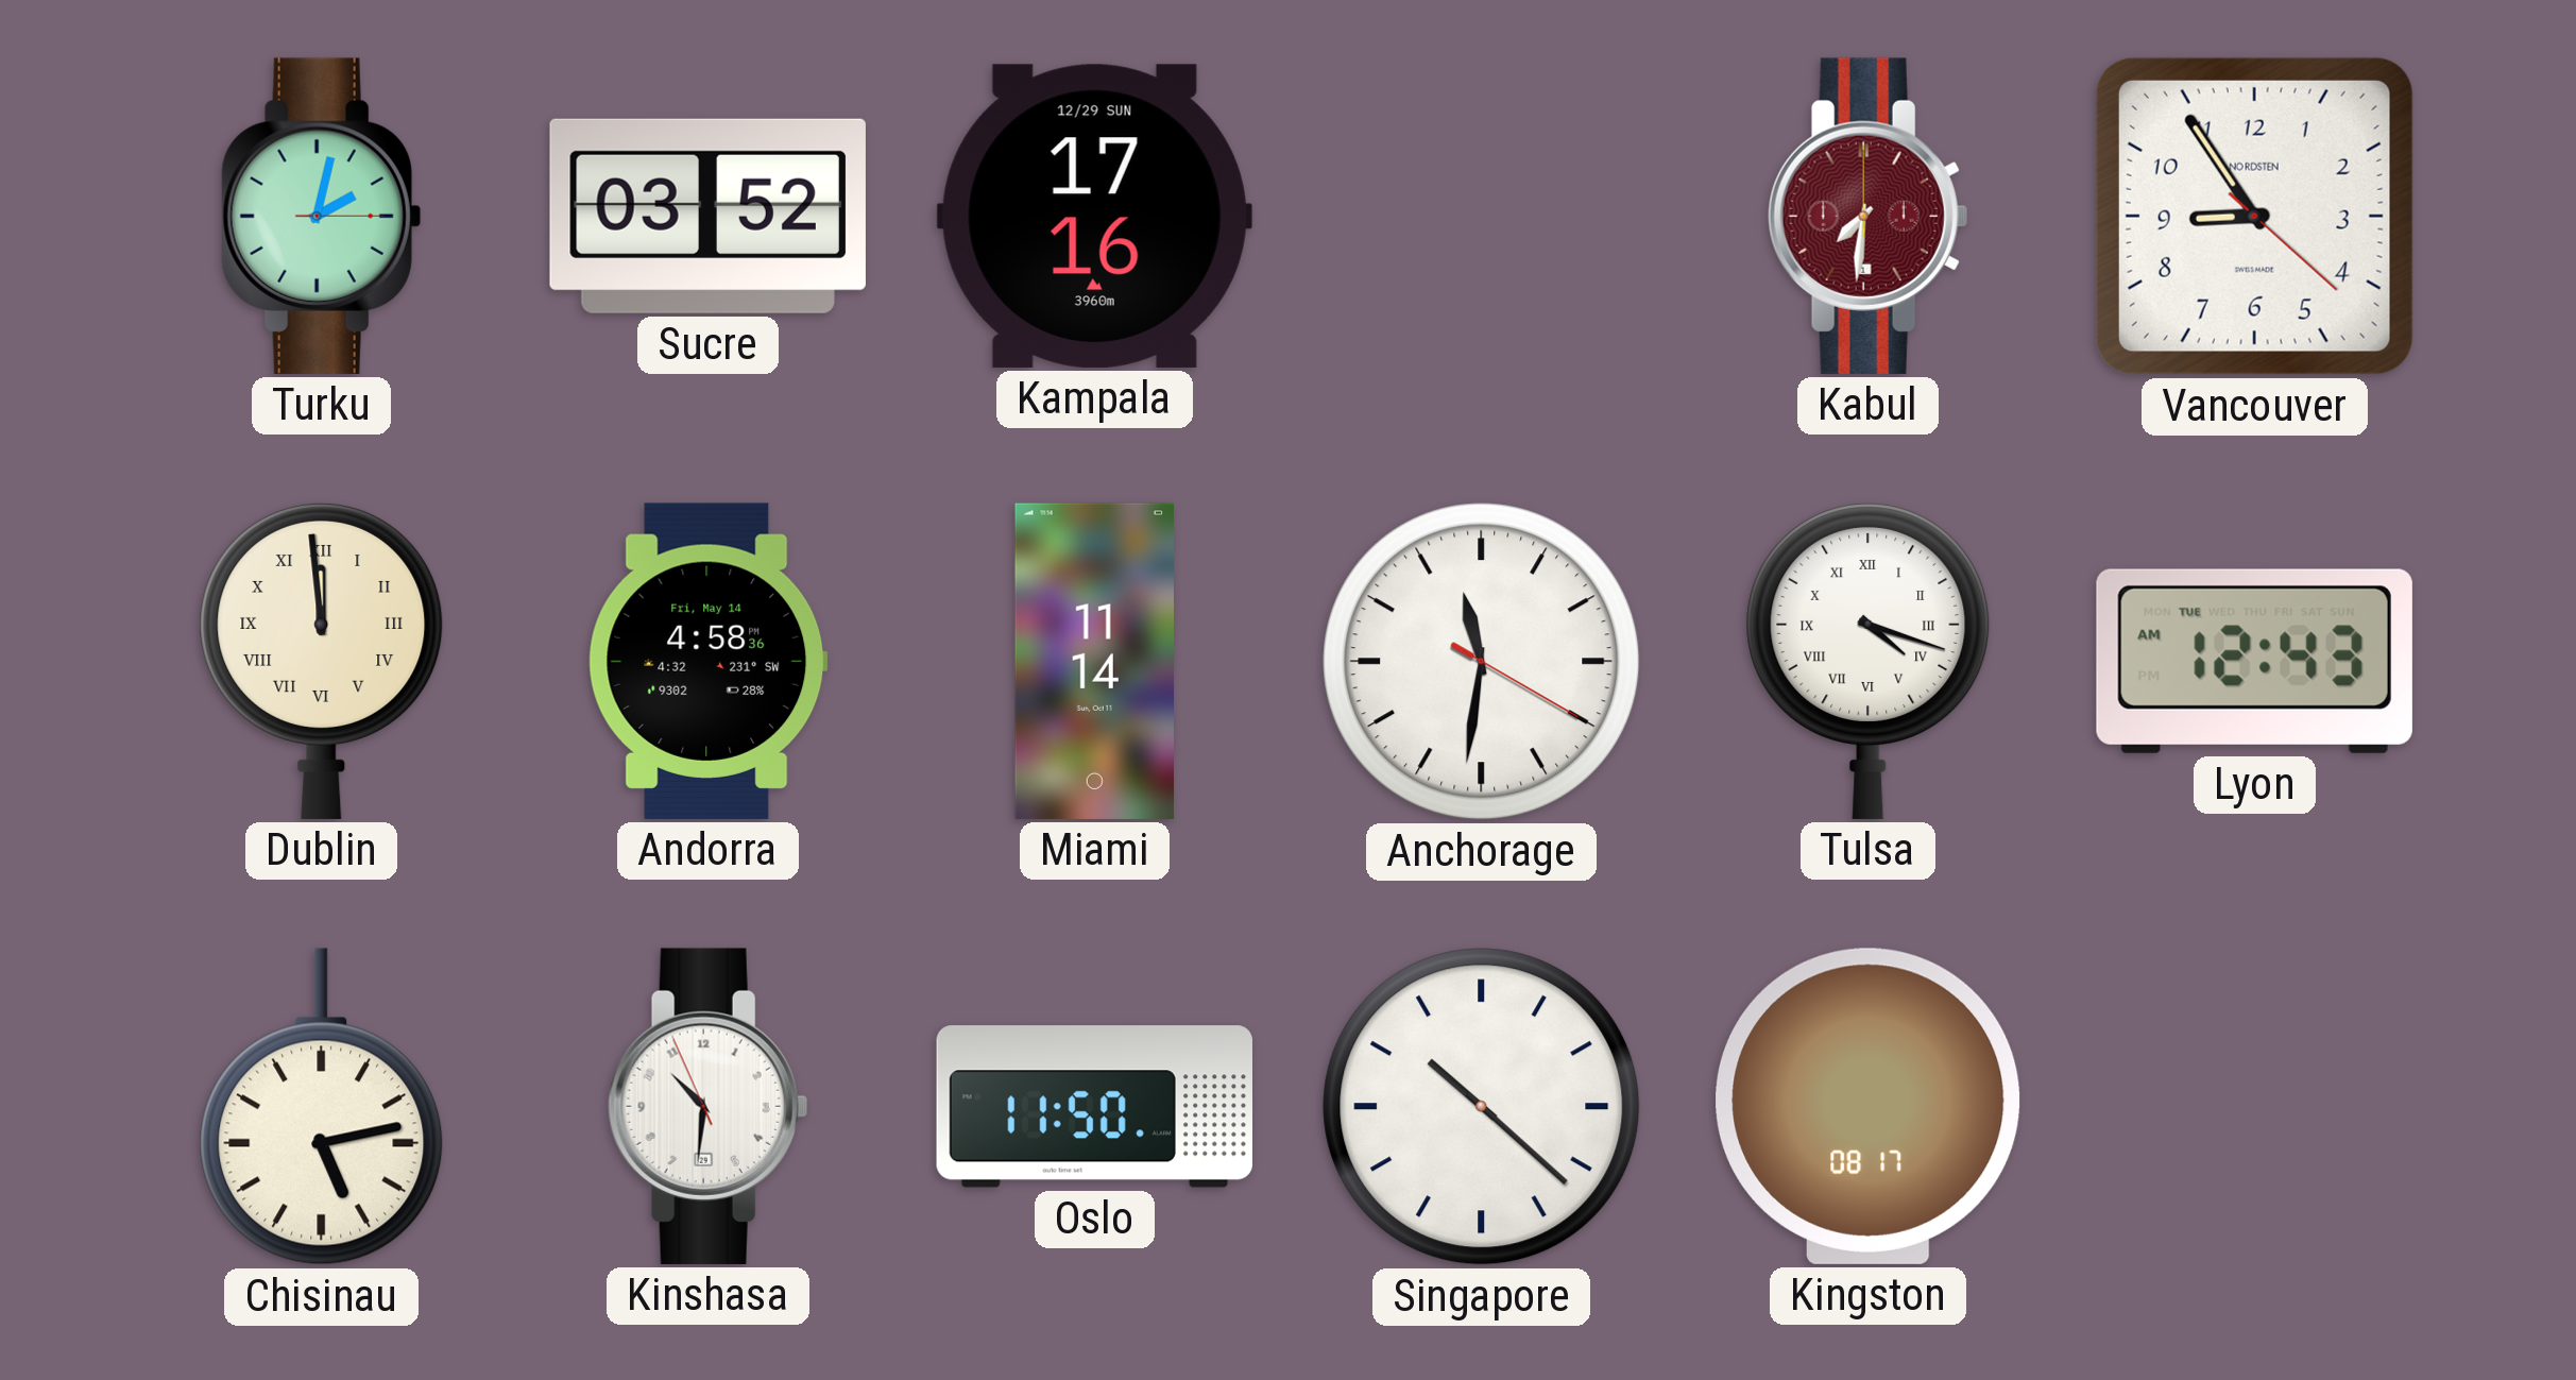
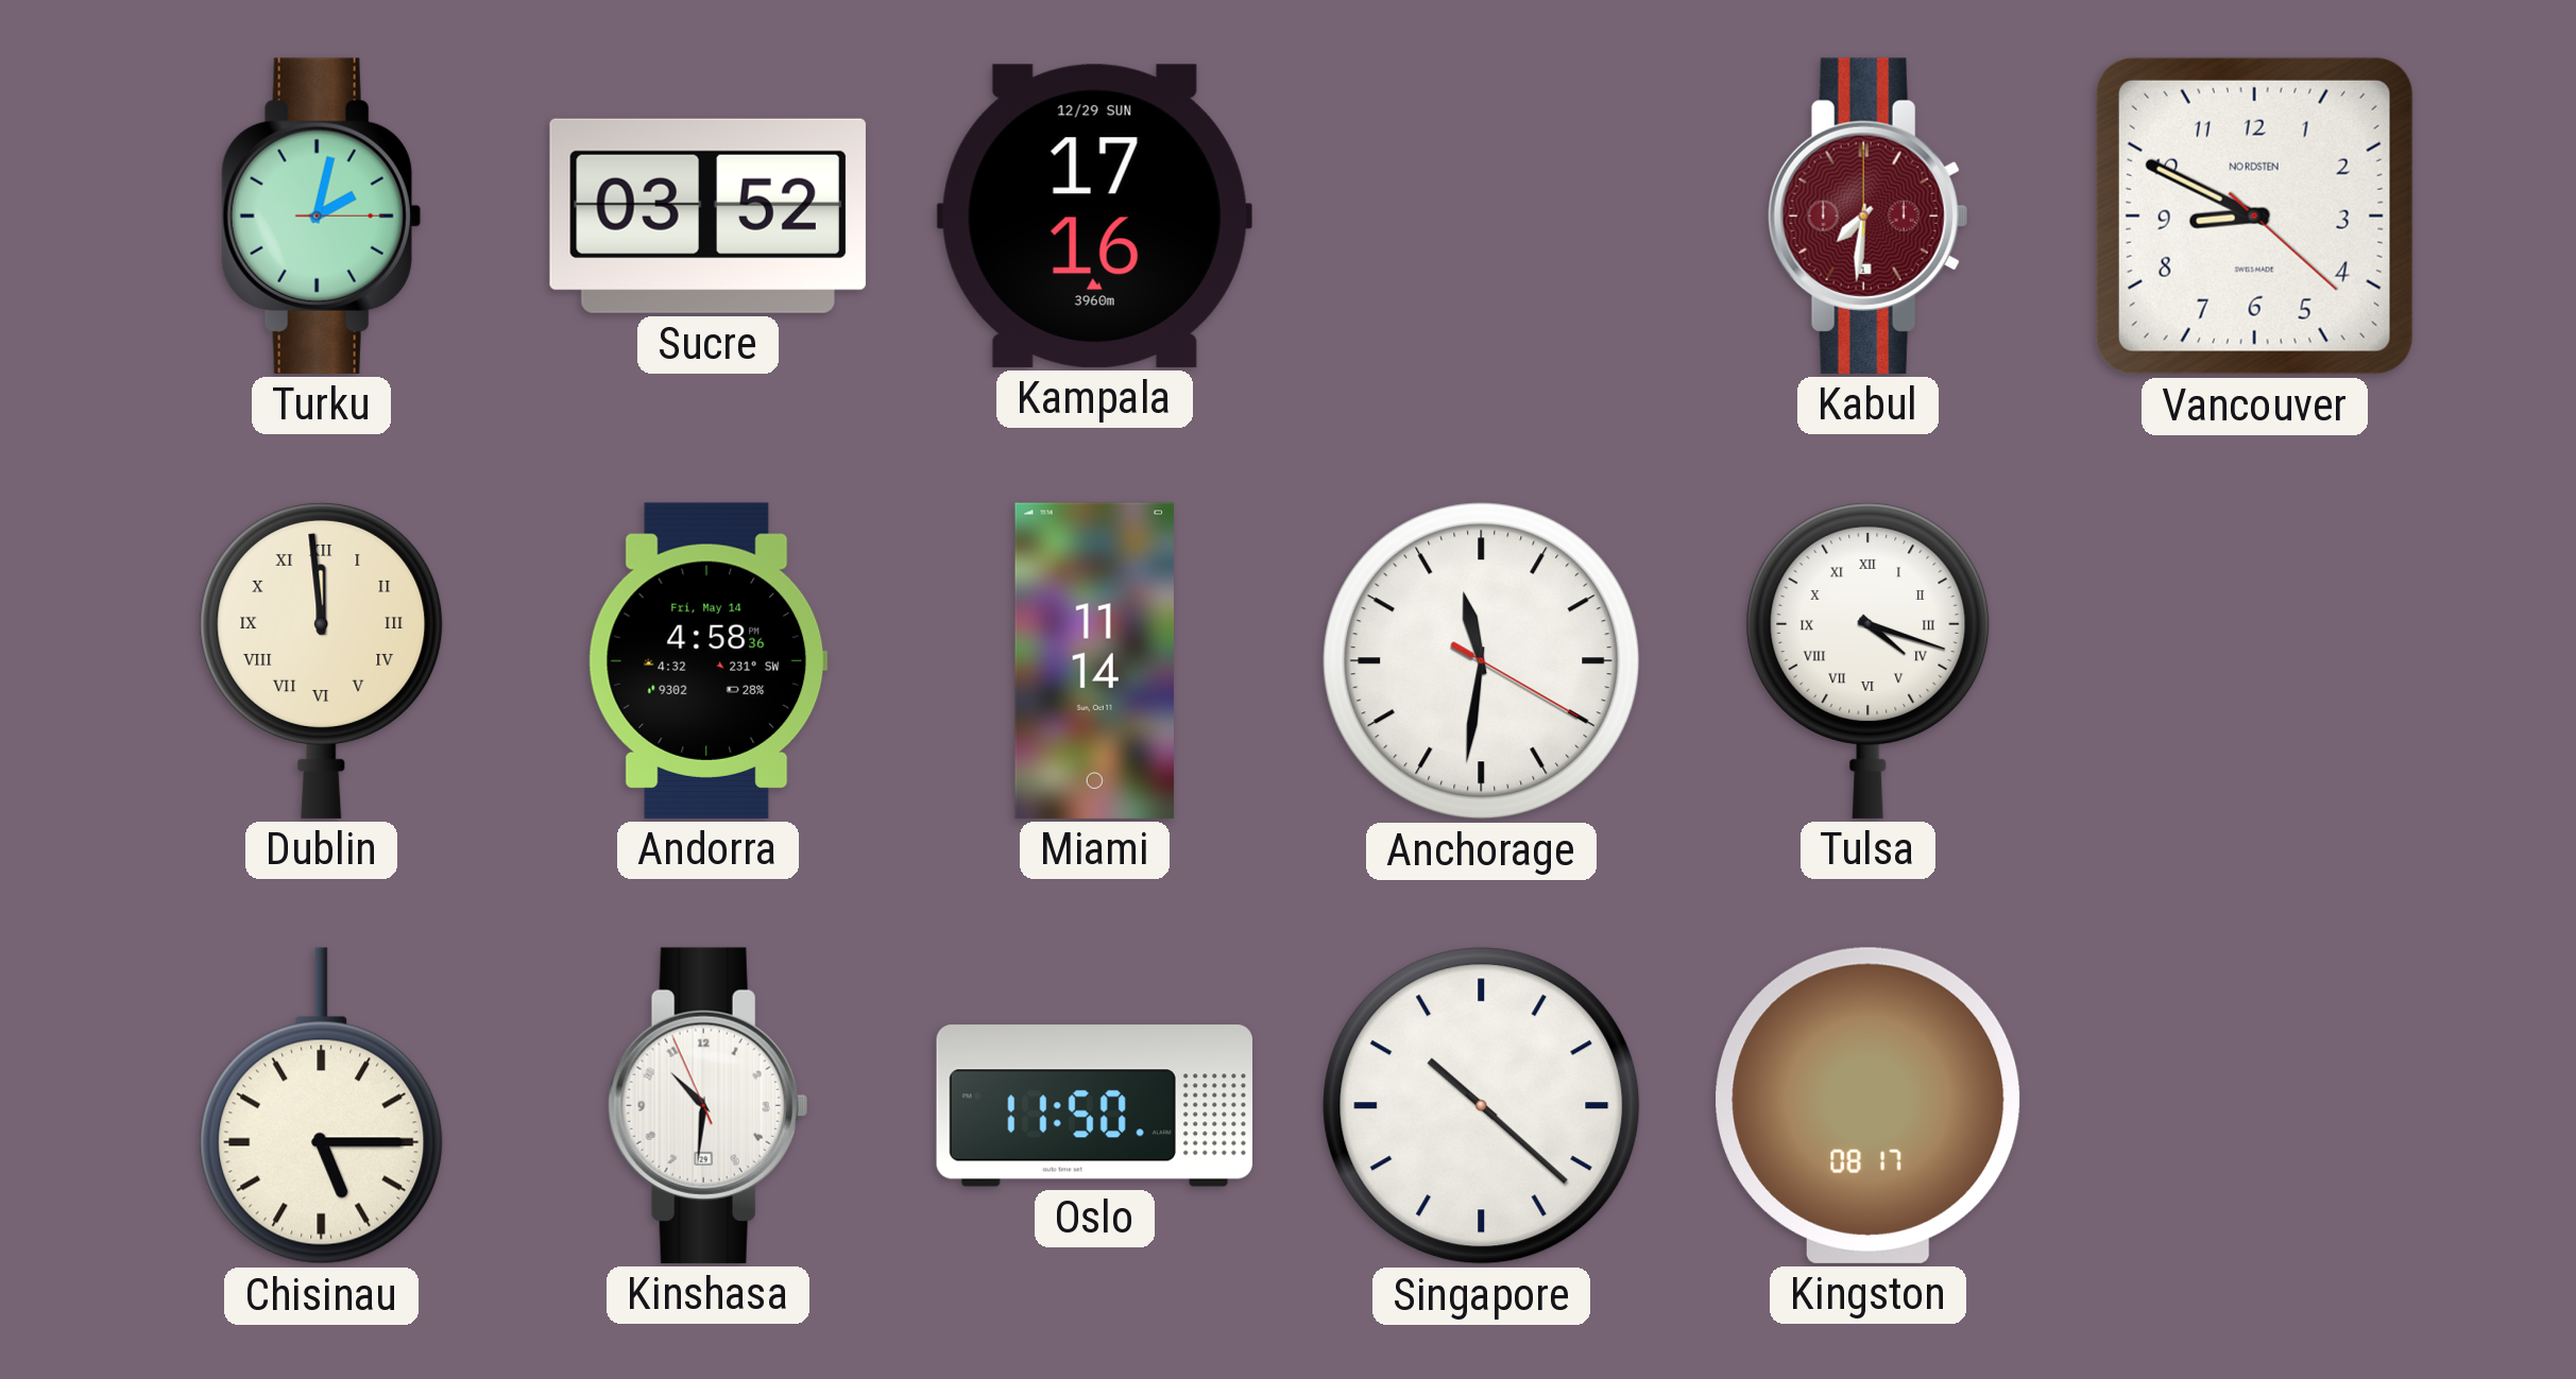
Vancouver: 8:54 -> 8:49 (2254, 216)
Lyon: 12:43 -> none (2254, 661)
Chisinau: 5:13 -> 5:15 (322, 1106)
